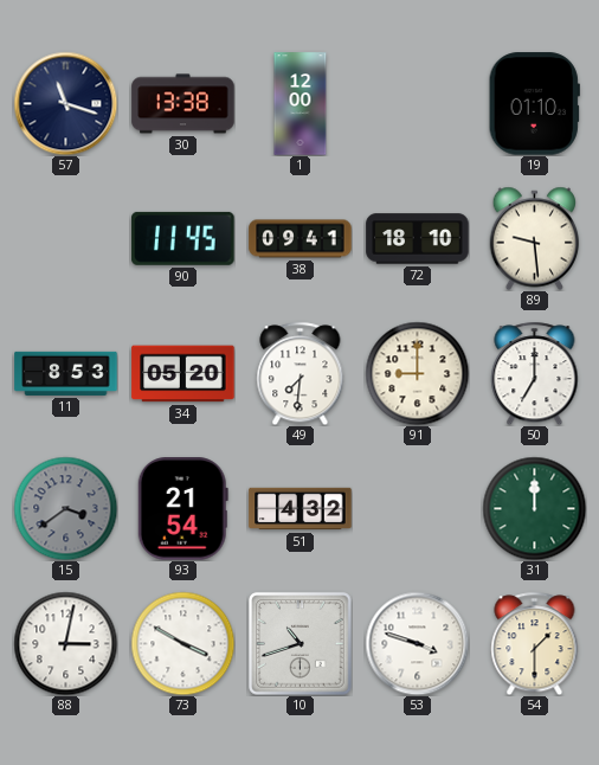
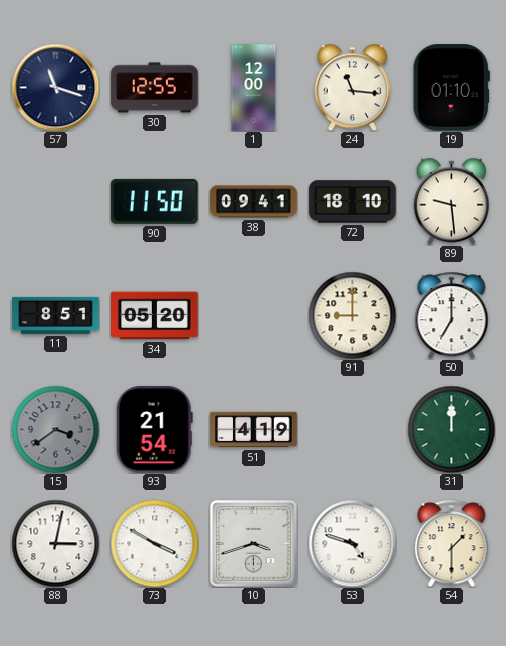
30: 13:38 -> 12:55 (155, 88)
24: none -> 11:16 (353, 87)
90: 11:45 -> 11:50 (155, 201)
11: 8:53 -> 8:51 (56, 315)
49: 7:31 -> none (301, 373)
51: 4:32 -> 4:19 (254, 430)
10: 10:42 -> 3:42 (254, 544)
53: 3:48 -> 4:48 (352, 543)
